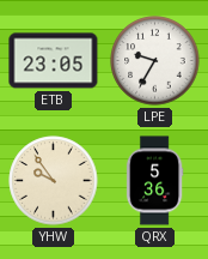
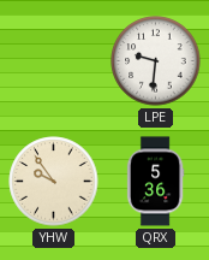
ETB: 23:05 -> none (54, 61)
LPE: 9:35 -> 9:31 (156, 61)
